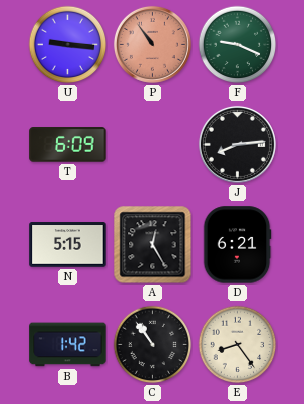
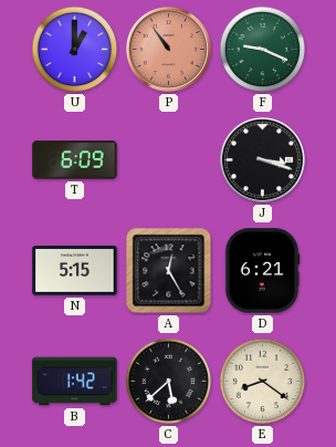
U: 9:16 -> 1:00 (75, 50)
J: 8:14 -> 3:18 (262, 159)
C: 10:54 -> 5:38 (169, 382)
E: 8:24 -> 8:21 (263, 382)
